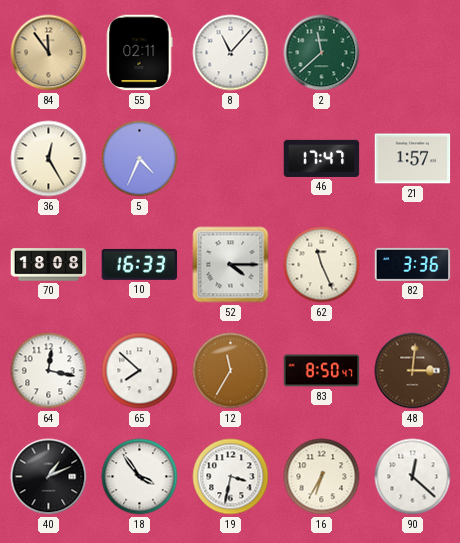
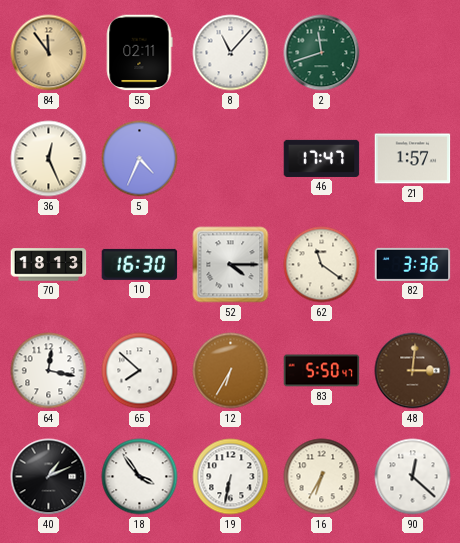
2: 11:38 -> 11:42 (322, 53)
36: 12:25 -> 12:26 (49, 159)
70: 18:08 -> 18:13 (49, 265)
10: 16:33 -> 16:30 (140, 264)
62: 11:26 -> 11:21 (322, 265)
12: 11:35 -> 6:35 (231, 371)
83: 8:50 -> 5:50 (322, 371)
19: 3:32 -> 6:32 (231, 477)
